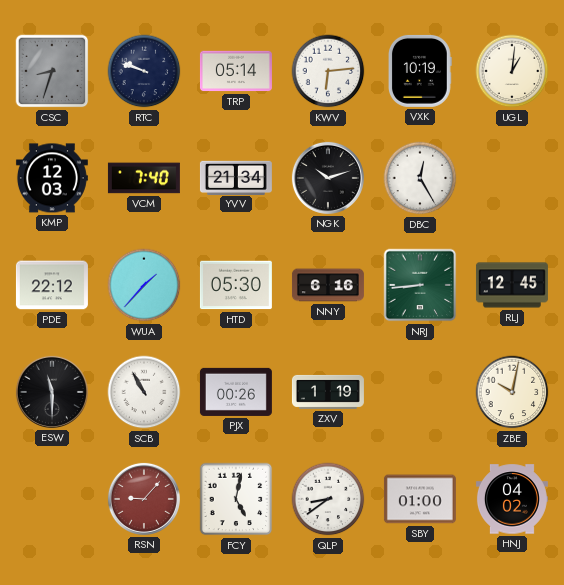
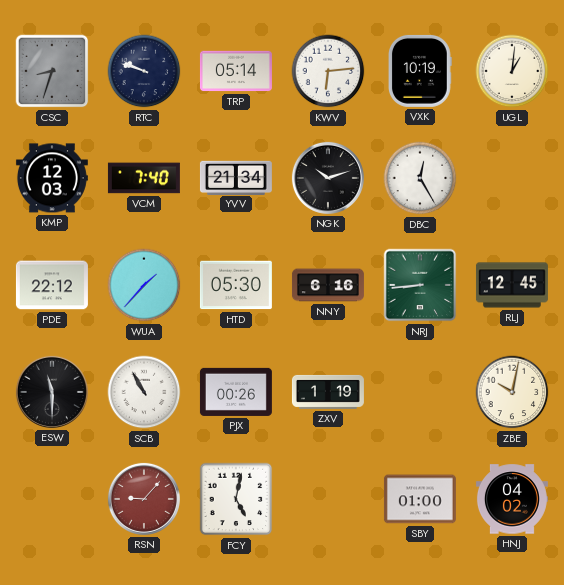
QLP: 8:39 -> none (328, 499)
